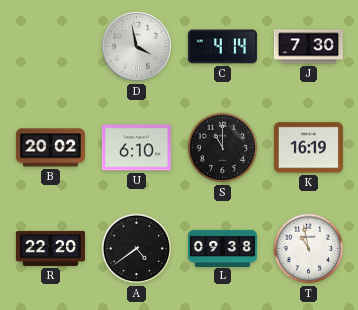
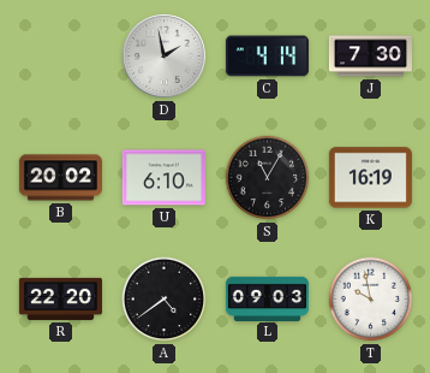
D: 3:58 -> 1:58 (163, 55)
S: 11:00 -> 11:05 (268, 178)
L: 09:38 -> 09:03 (267, 298)
T: 10:58 -> 9:58 (371, 300)
